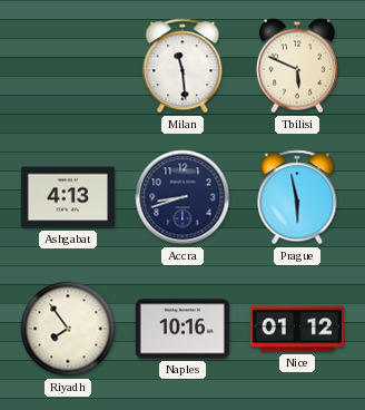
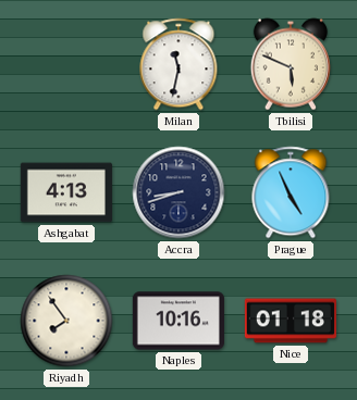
Milan: 11:29 -> 11:32 (178, 64)
Prague: 5:58 -> 4:56 (291, 192)
Nice: 01:12 -> 01:18 (290, 321)
